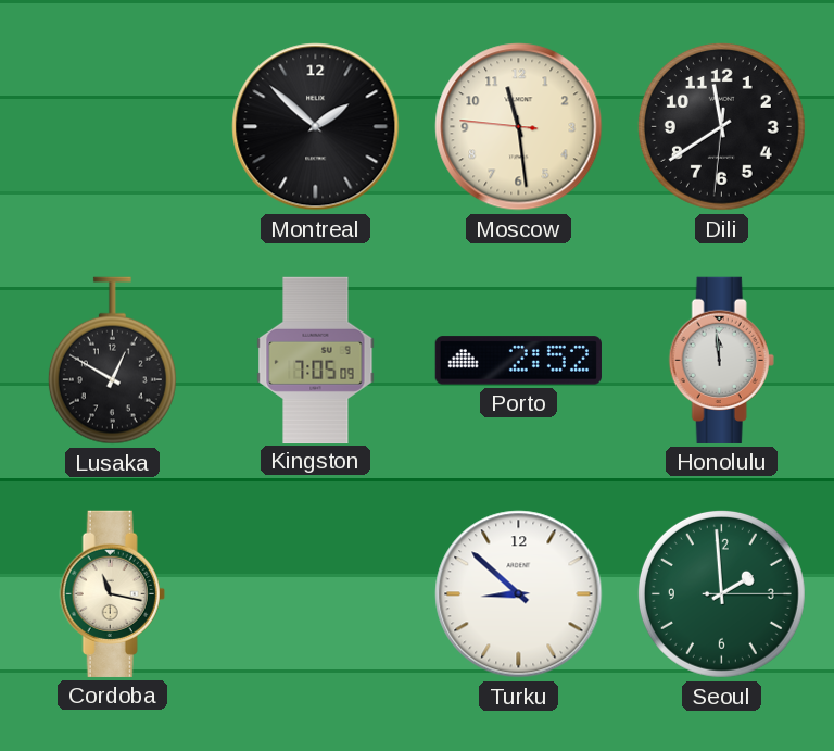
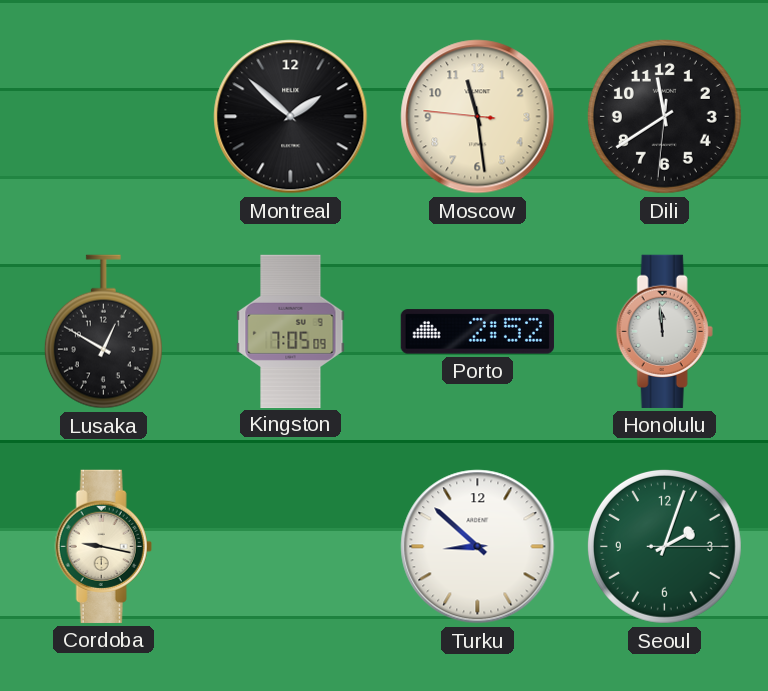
Cordoba: 11:17 -> 9:17 (103, 546)
Seoul: 1:59 -> 2:03 (664, 546)
